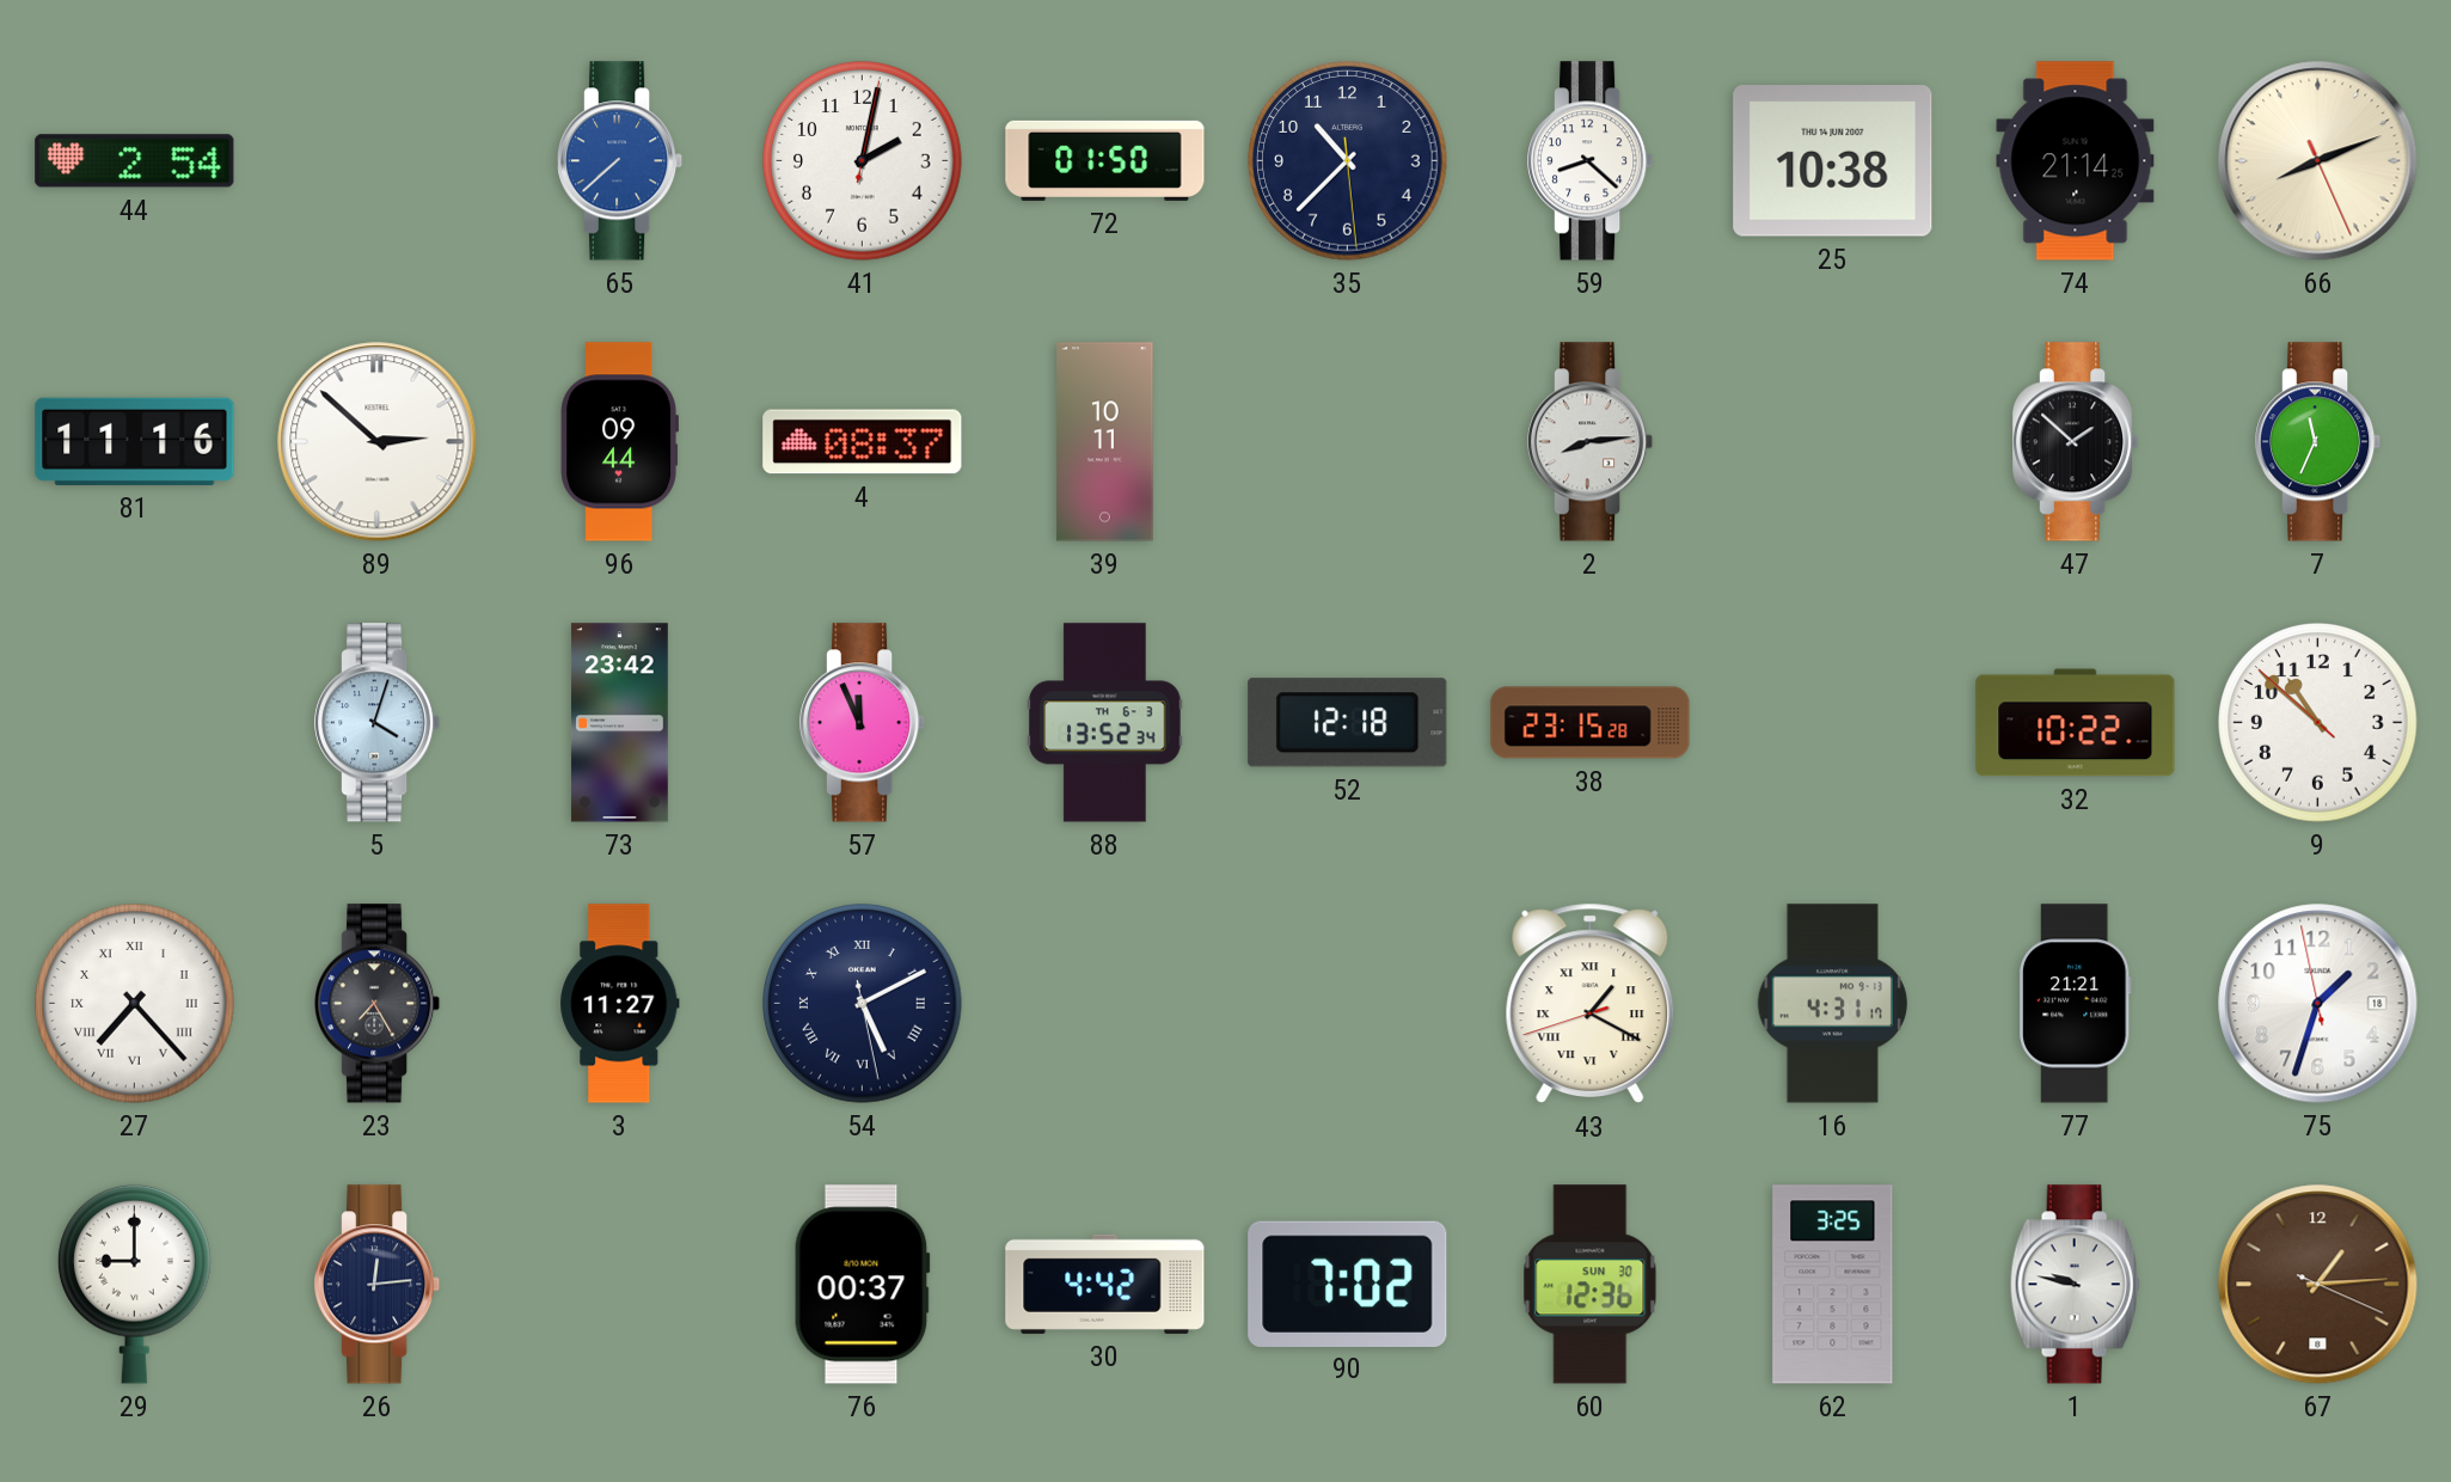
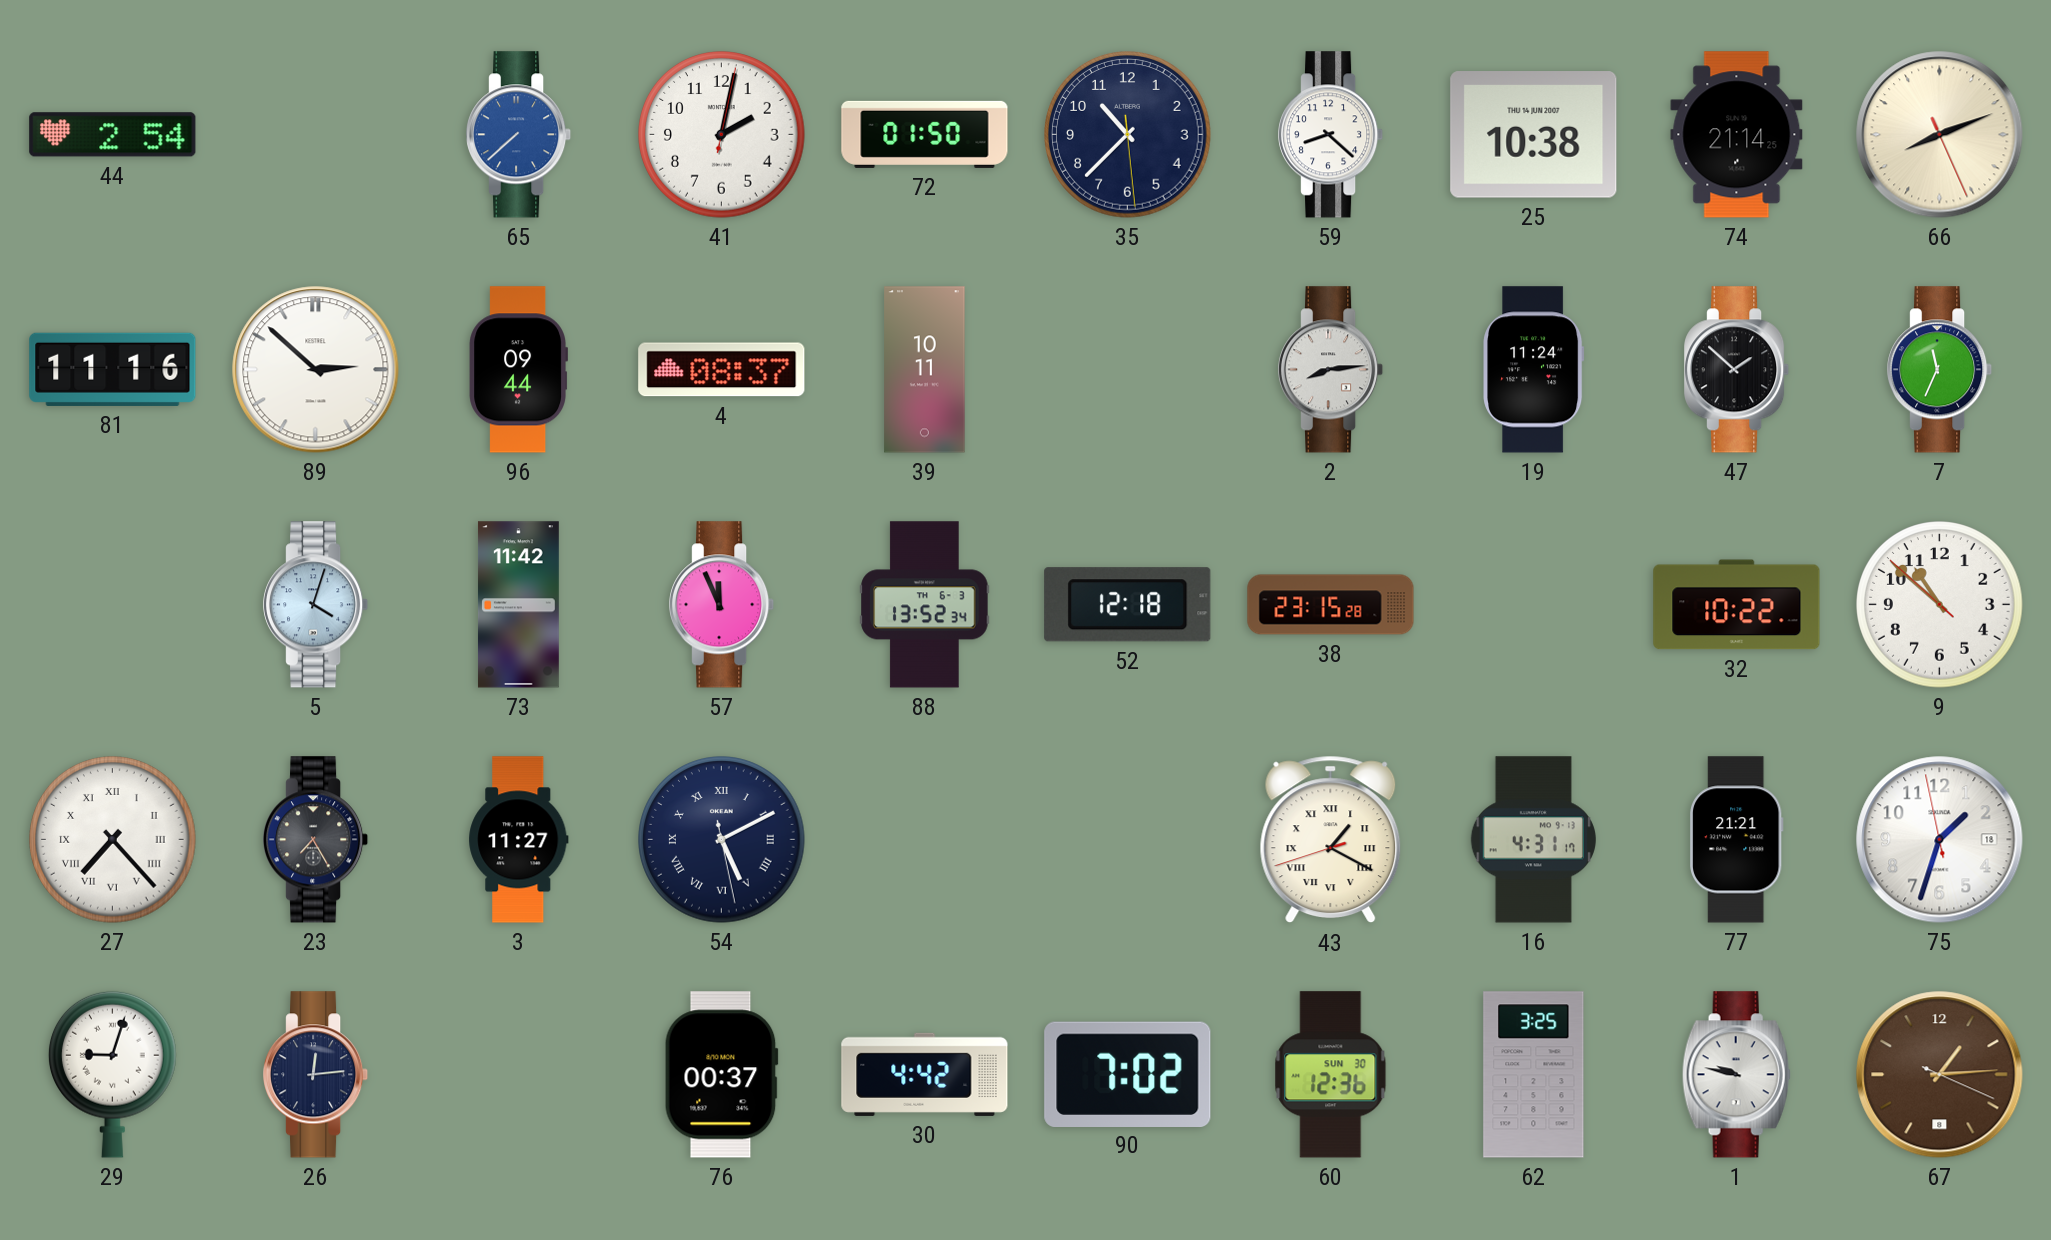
19: none -> 11:24 (1534, 370)
73: 23:42 -> 11:42 (518, 605)
29: 9:00 -> 9:03 (113, 1074)
